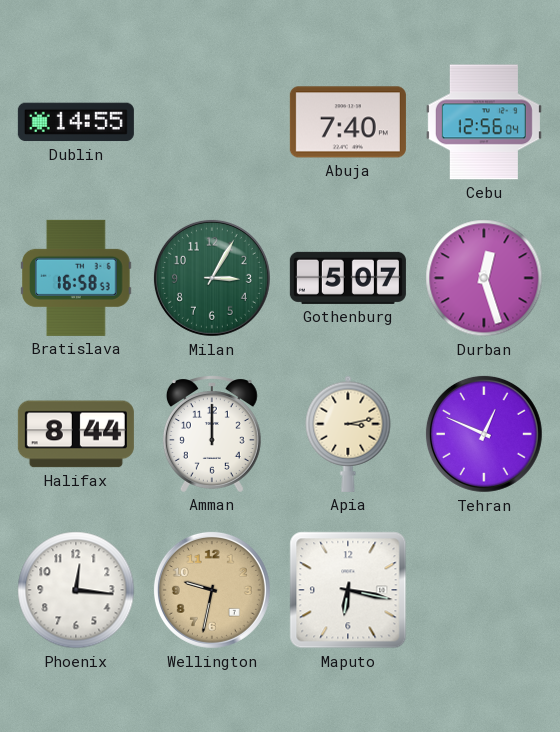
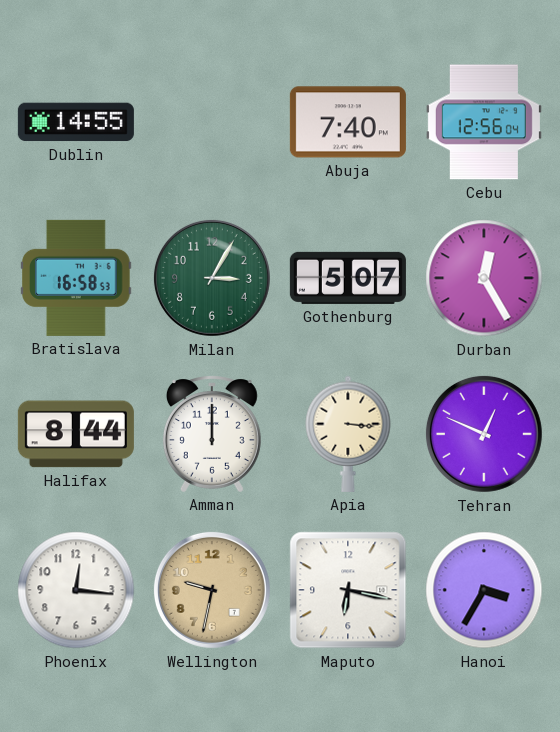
Durban: 12:27 -> 12:25 (484, 278)
Apia: 3:13 -> 3:16 (348, 434)
Hanoi: none -> 3:35 (484, 590)
